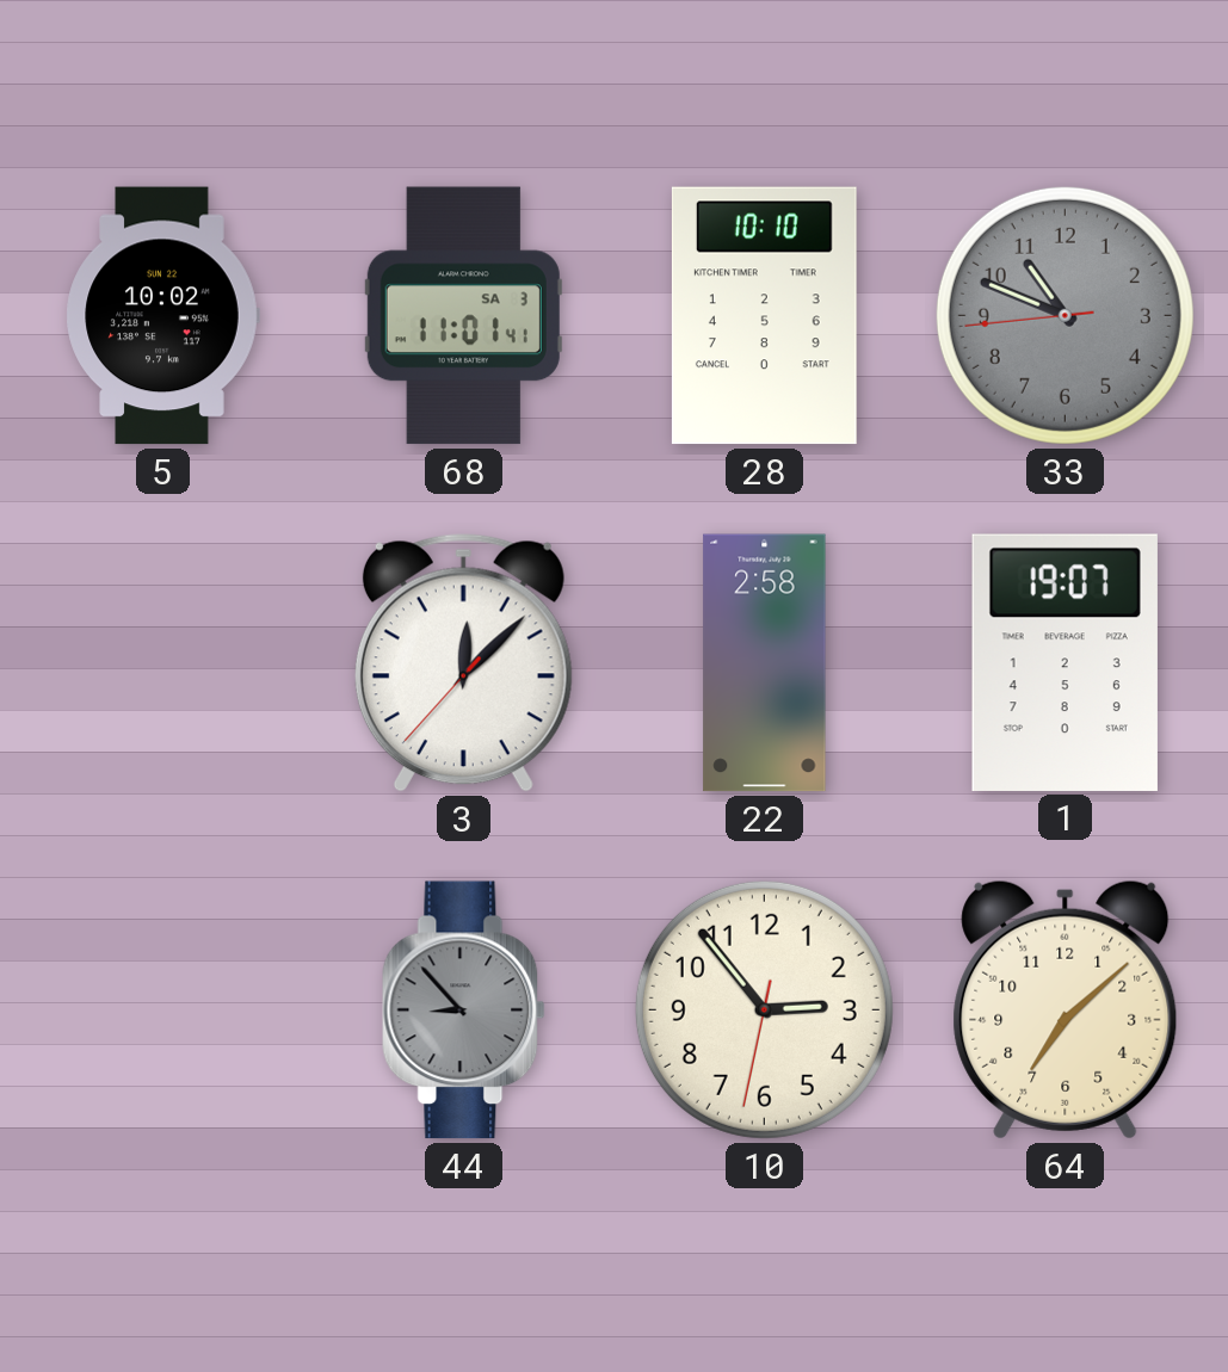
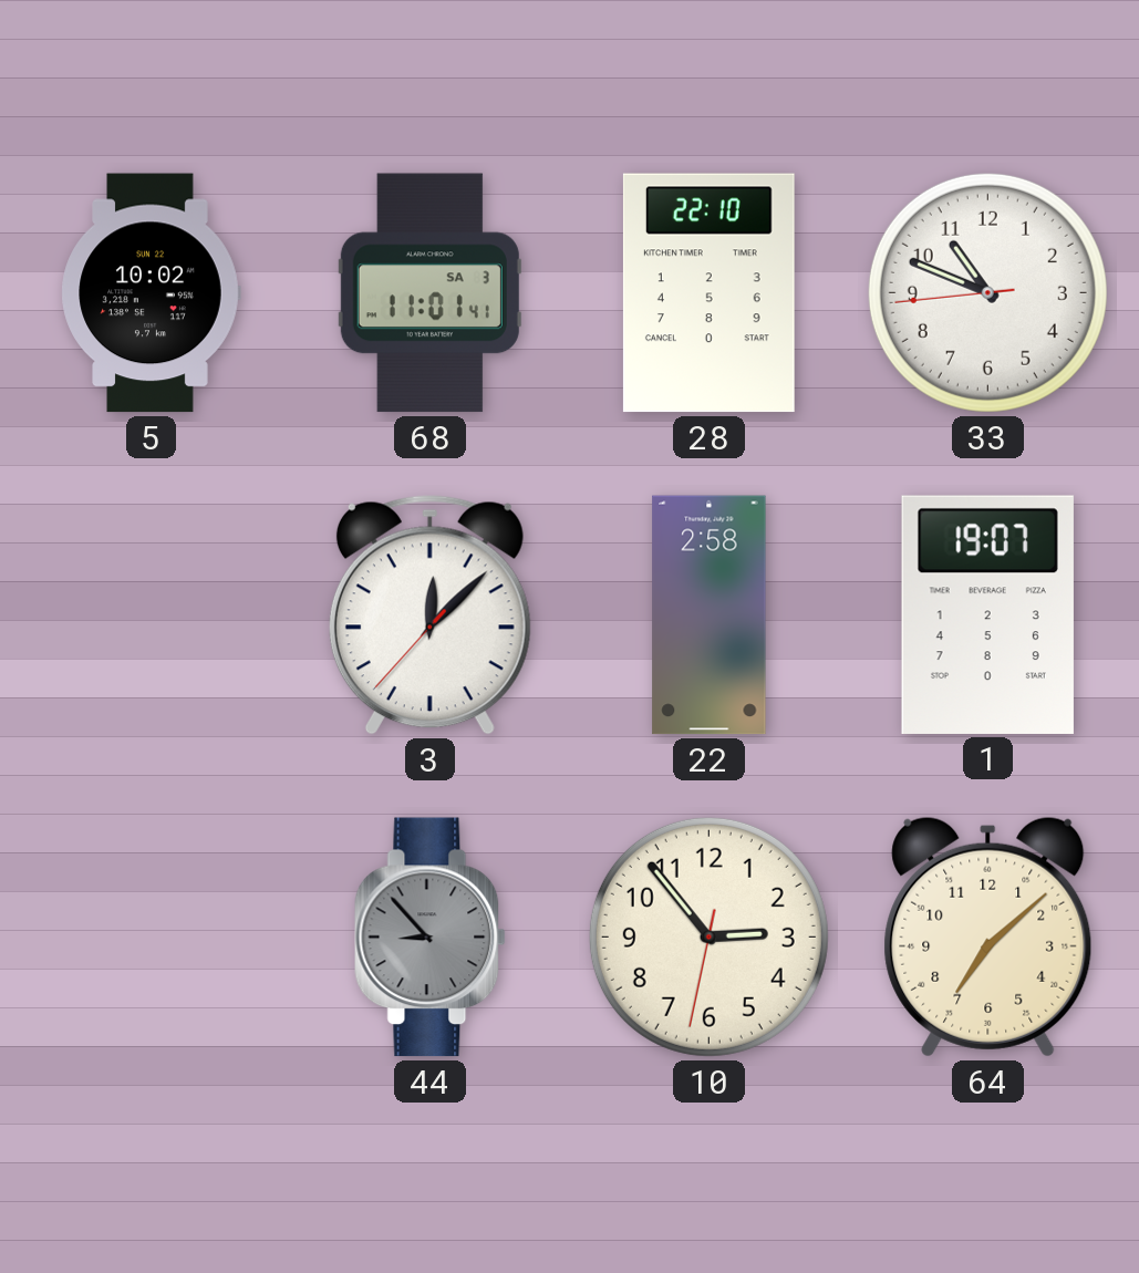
28: 10:10 -> 22:10 (708, 293)
33 dial: grey -> white (987, 292)
